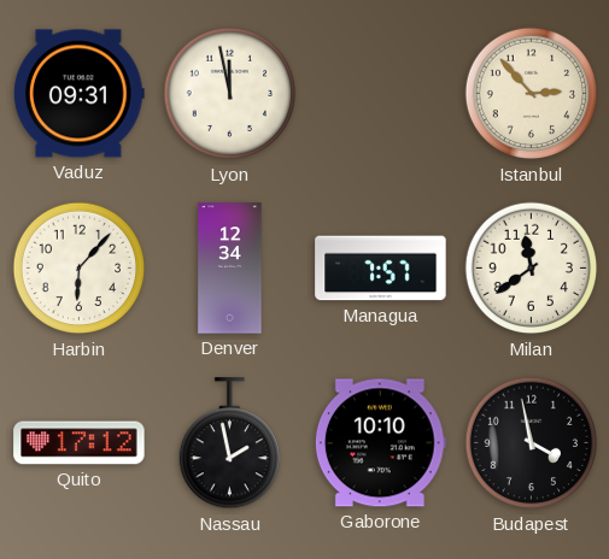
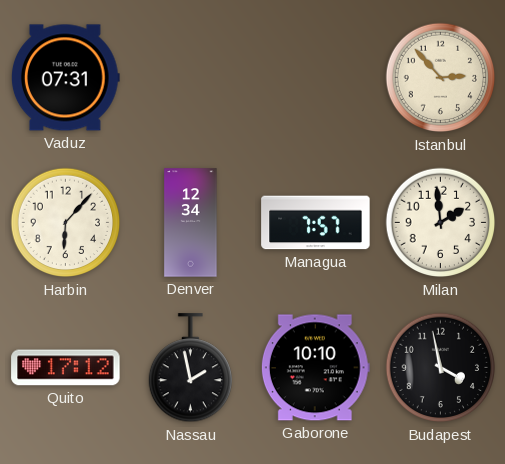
Vaduz: 09:31 -> 07:31 (65, 78)
Lyon: 11:58 -> none (230, 94)
Milan: 11:39 -> 1:59 (441, 223)
